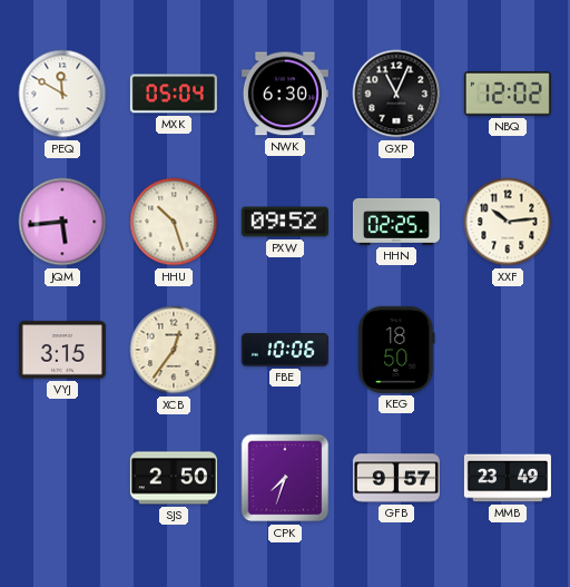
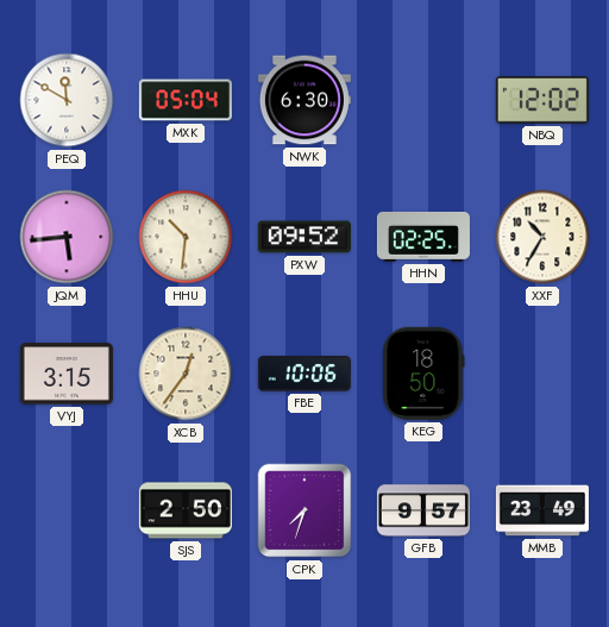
GXP: 11:04 -> none (396, 94)
HHU: 10:27 -> 10:31 (186, 237)
XXF: 10:14 -> 10:35 (542, 237)
